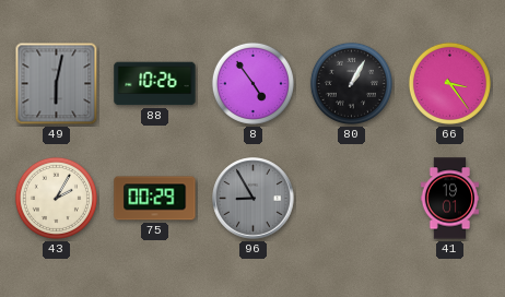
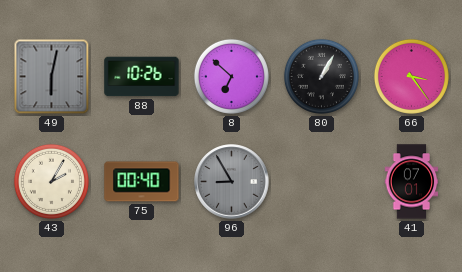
8: 4:54 -> 6:52 (231, 76)
75: 00:29 -> 00:40 (142, 182)
41: 19:01 -> 07:01 (412, 182)
